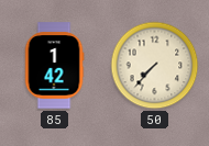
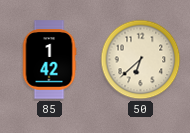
50: 7:37 -> 6:38 (141, 60)
